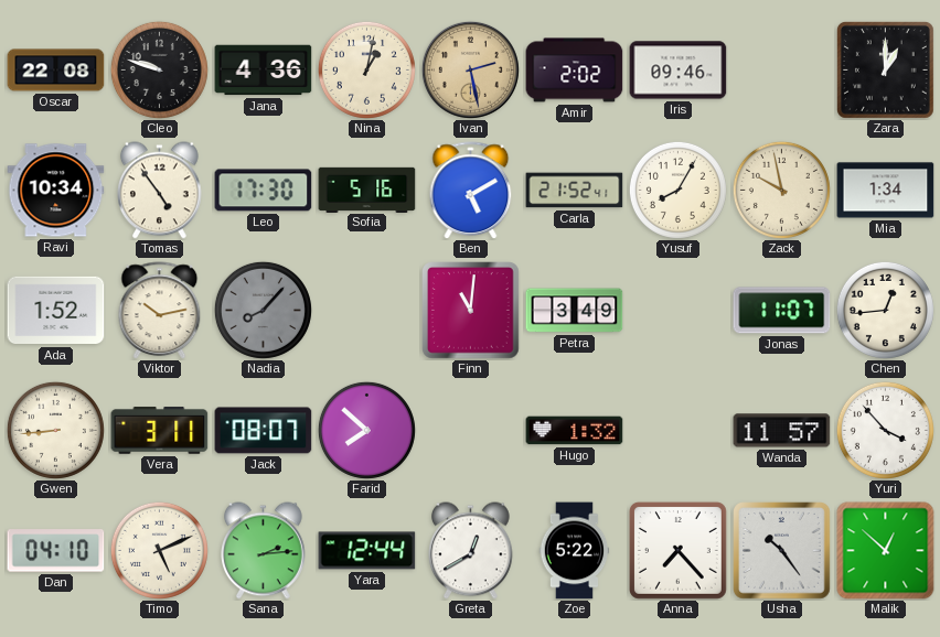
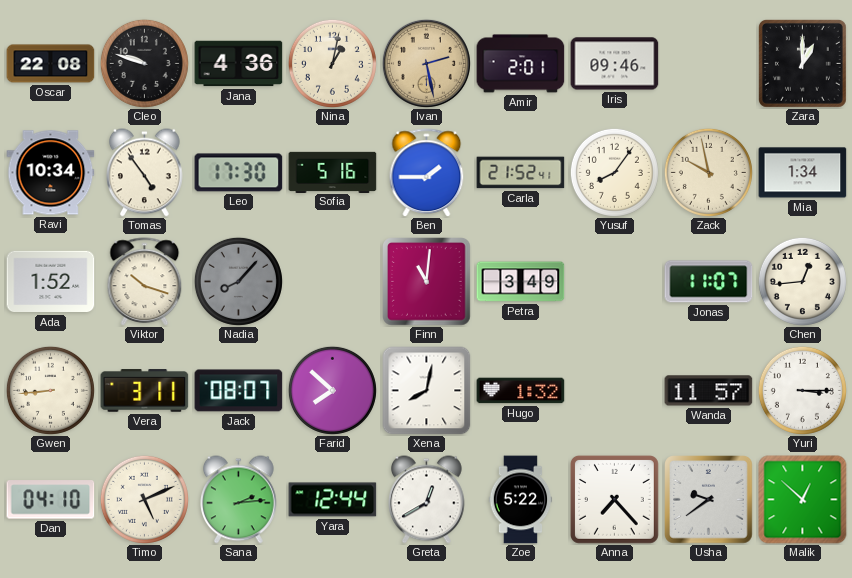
Amir: 2:02 -> 2:01 (521, 64)
Ben: 5:10 -> 1:45 (427, 173)
Yusuf: 8:05 -> 8:06 (614, 172)
Viktor: 10:13 -> 10:18 (145, 282)
Xena: none -> 8:02 (427, 391)
Yuri: 3:53 -> 3:15 (802, 390)
Usha: 10:24 -> 9:39 (709, 500)
